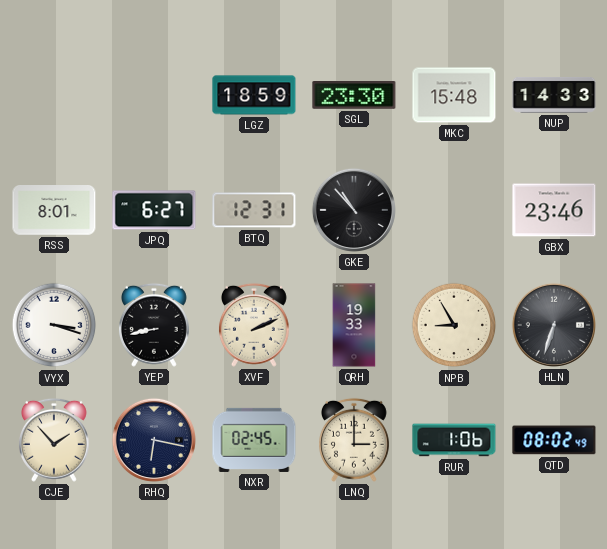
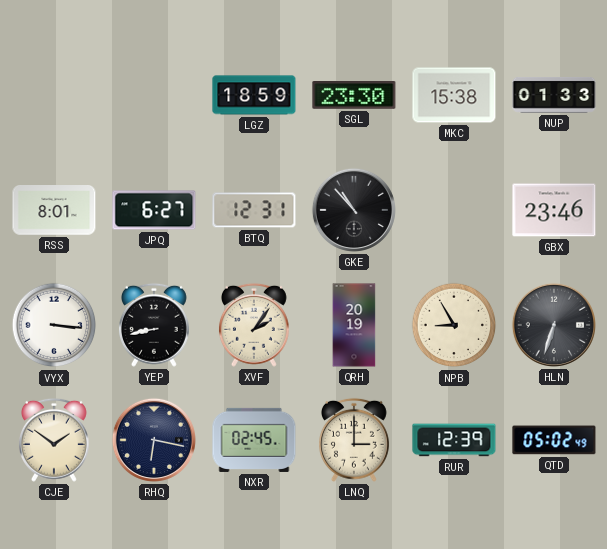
MKC: 15:48 -> 15:38 (454, 95)
NUP: 14:33 -> 01:33 (554, 95)
VYX: 3:18 -> 3:16 (54, 325)
XVF: 2:11 -> 2:06 (254, 325)
QRH: 19:33 -> 20:19 (354, 325)
CJE: 1:53 -> 1:51 (54, 440)
RUR: 1:06 -> 12:39 (454, 440)
QTD: 08:02 -> 05:02 (554, 440)
